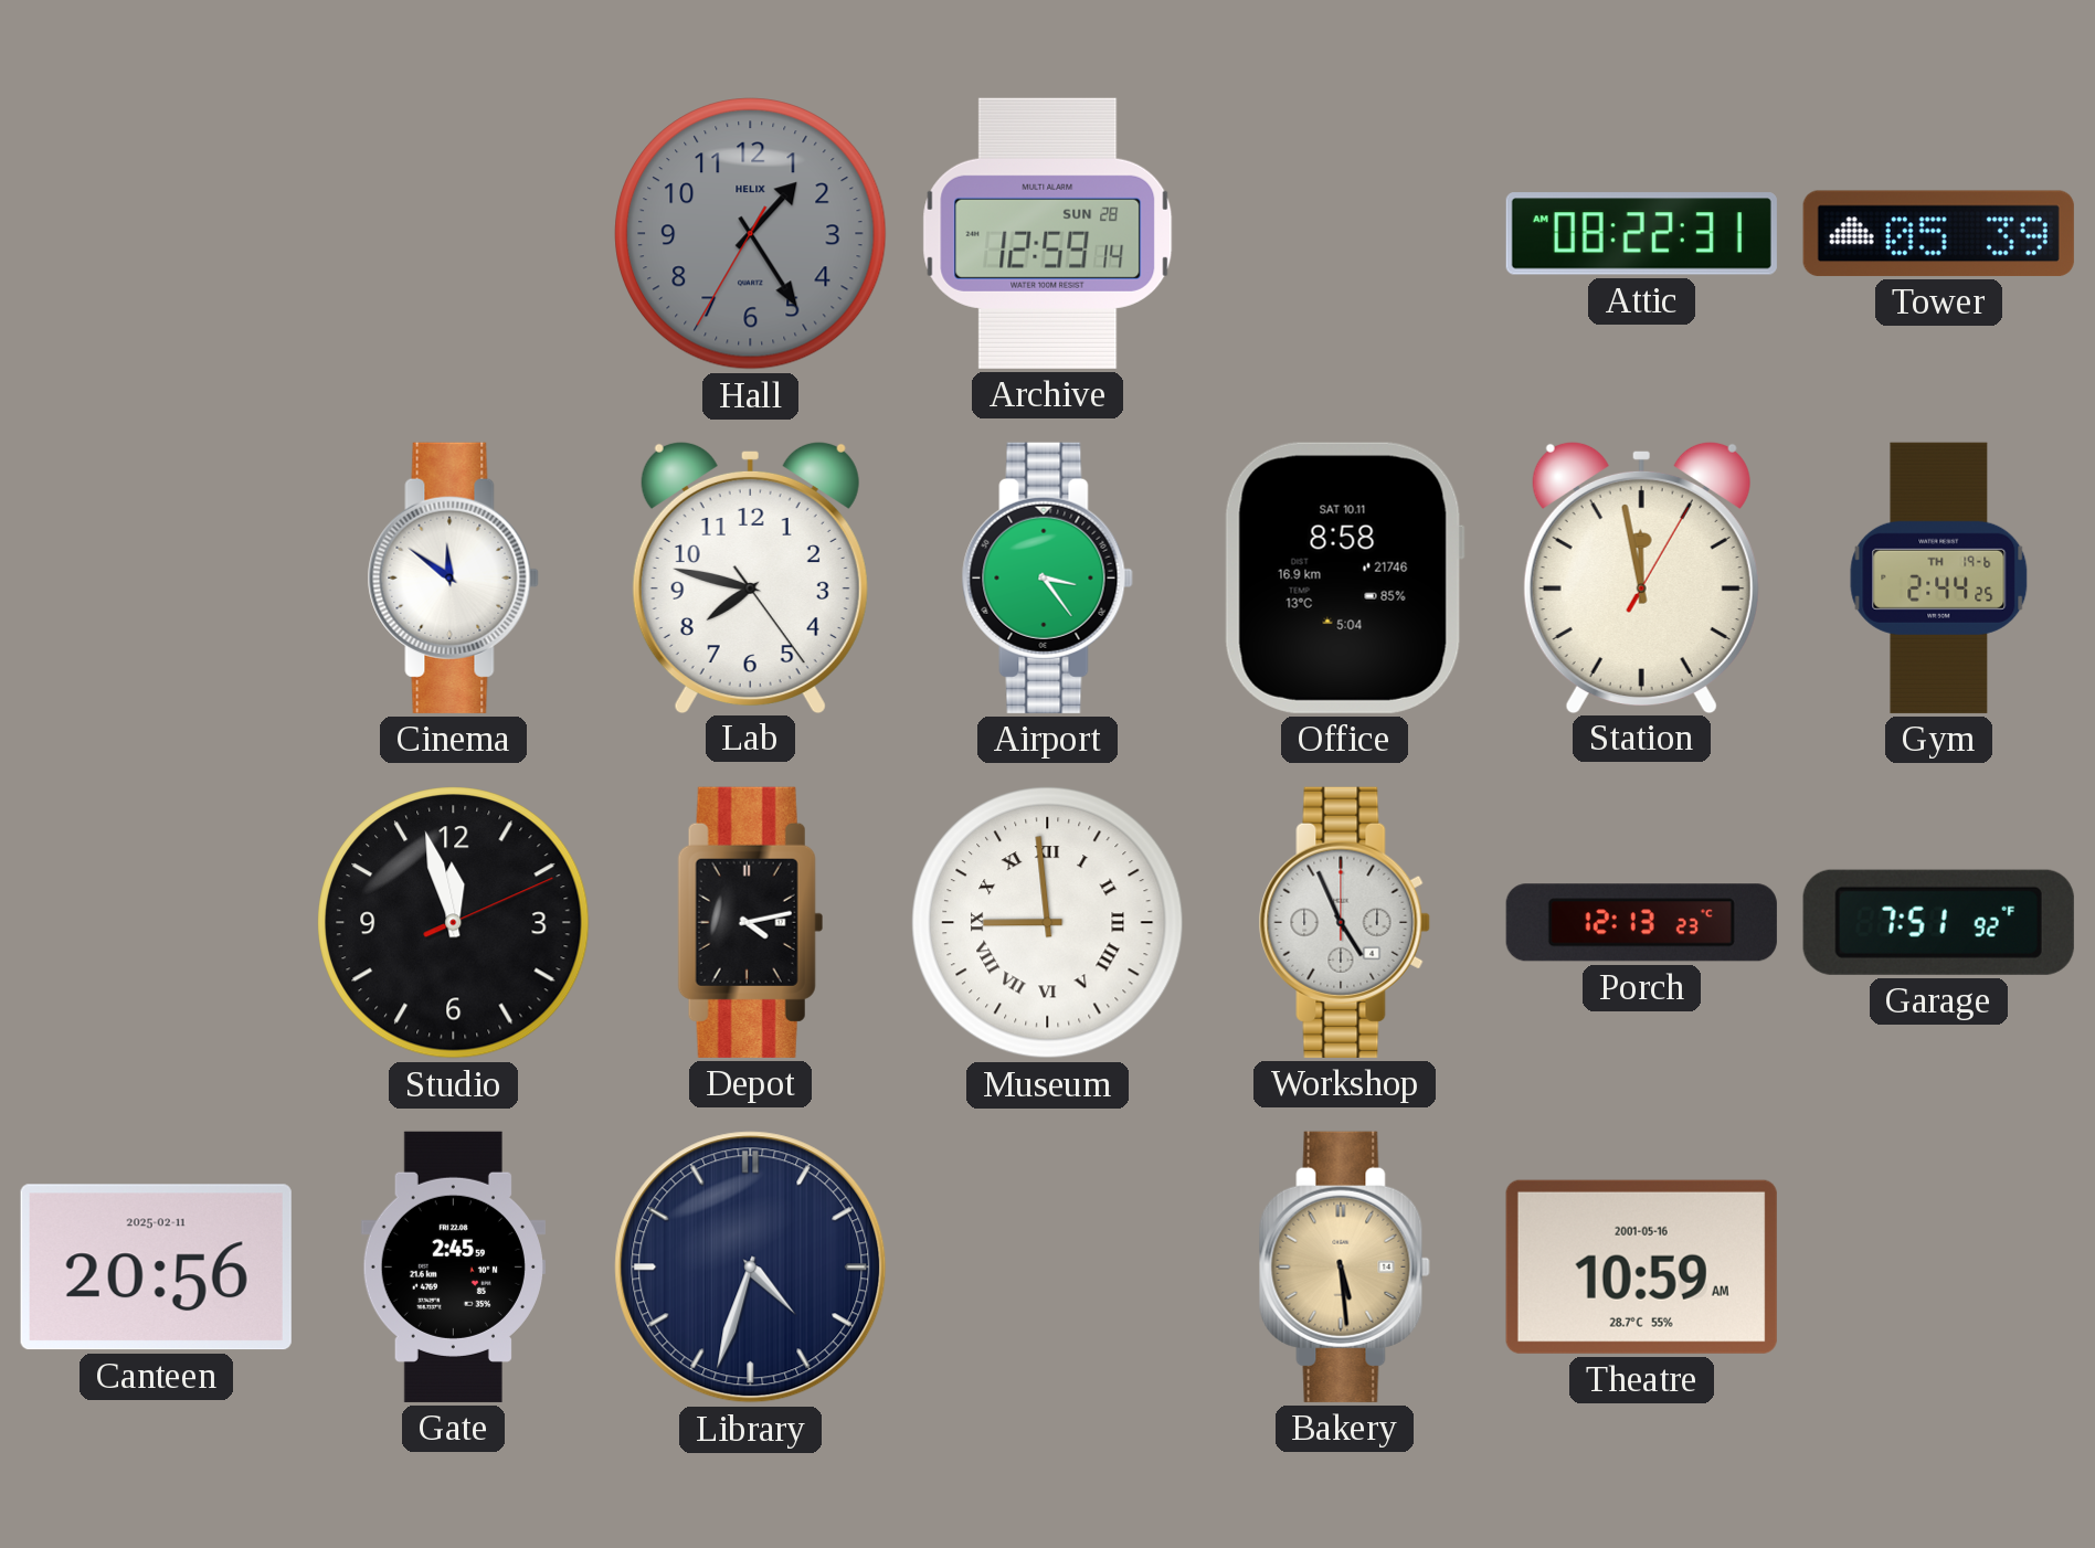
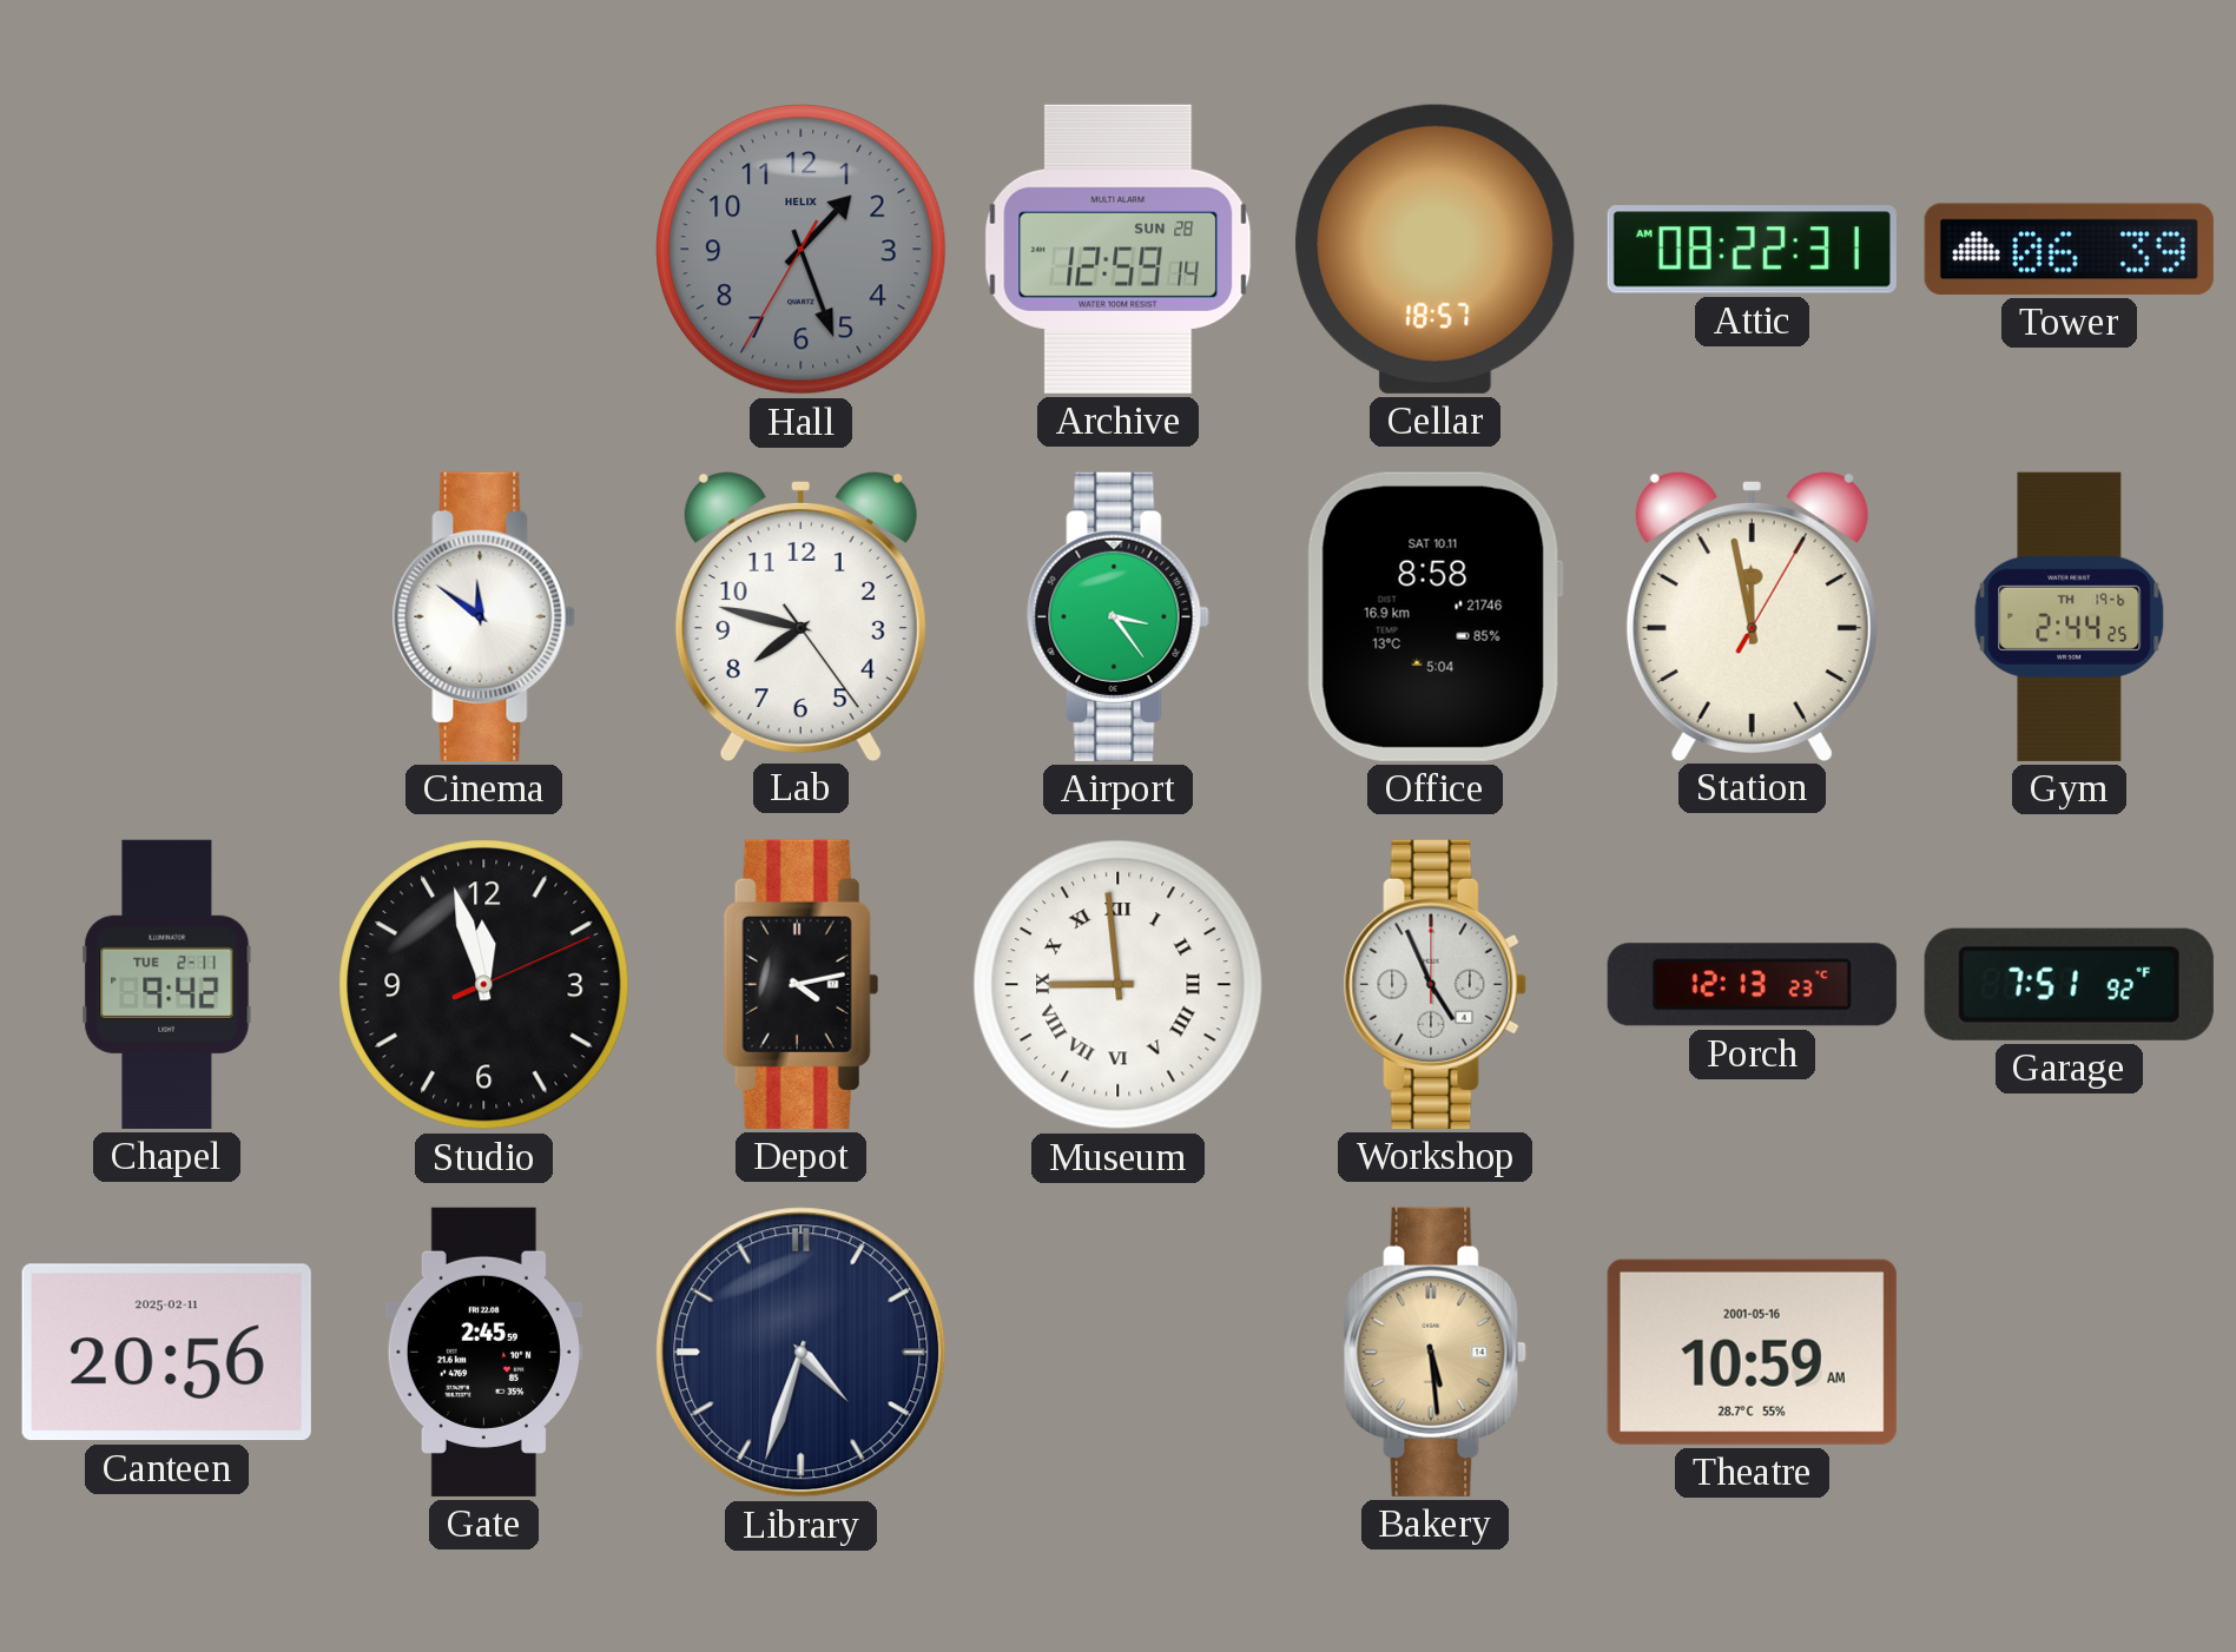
Hall: 1:24 -> 1:26 (802, 250)
Cellar: none -> 18:57 (1436, 249)
Tower: 05:39 -> 06:39 (2069, 249)
Chapel: none -> 9:42 (167, 984)
